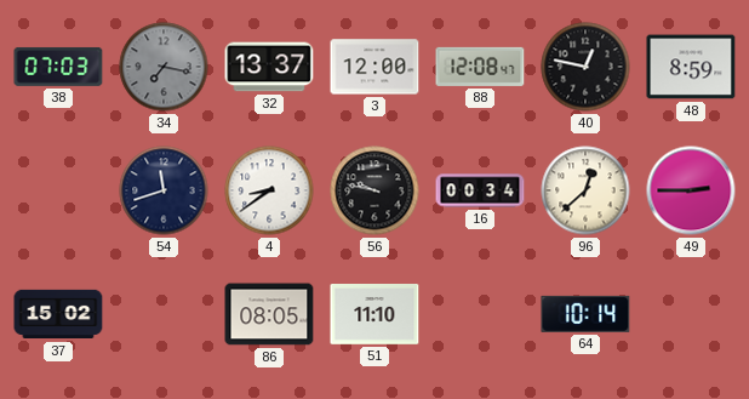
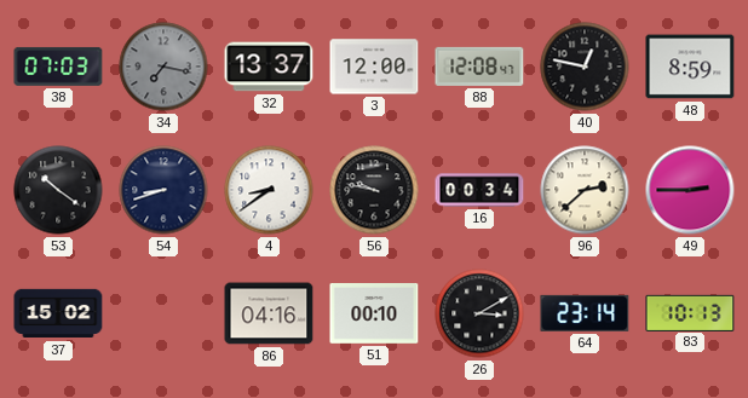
53: none -> 10:21 (58, 190)
54: 11:42 -> 8:42 (163, 190)
96: 12:38 -> 2:38 (585, 190)
86: 08:05 -> 04:16 (269, 313)
51: 11:10 -> 00:10 (374, 315)
26: none -> 3:10 (479, 313)
64: 10:14 -> 23:14 (585, 313)
83: none -> 10:13 (690, 312)
